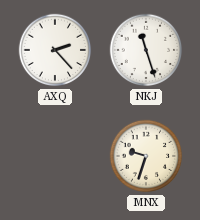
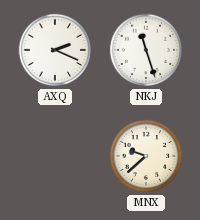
AXQ: 2:23 -> 2:19 (55, 50)
MNX: 9:33 -> 9:38 (146, 156)
